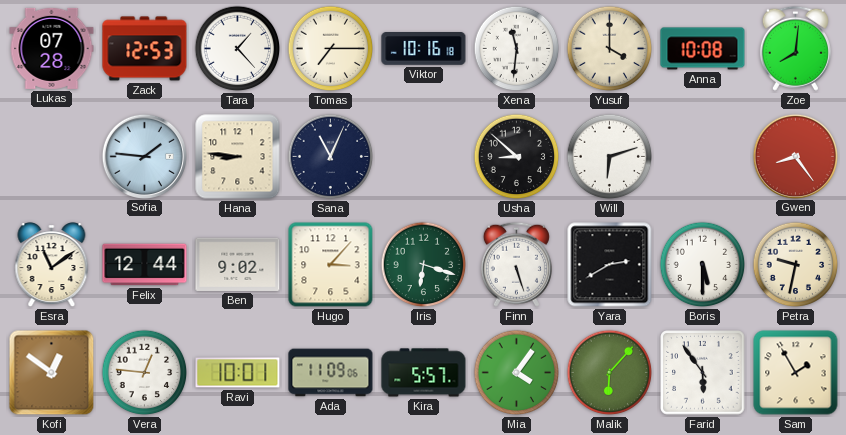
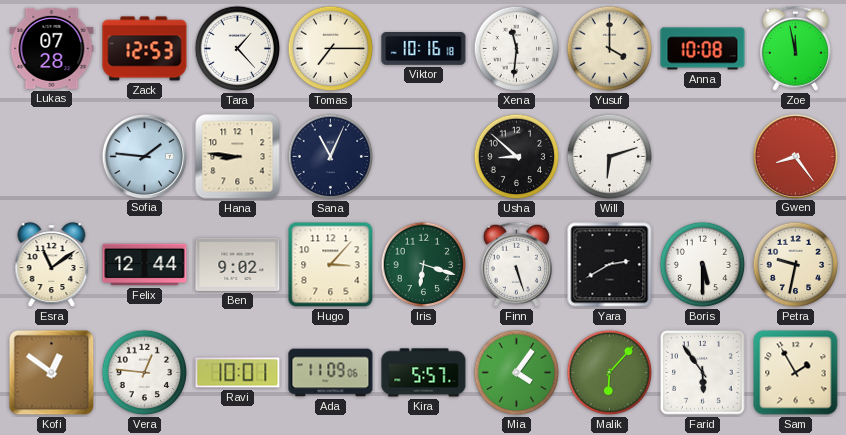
Zoe: 8:01 -> 11:58 (795, 48)
